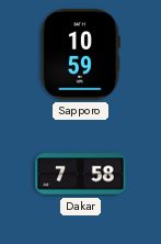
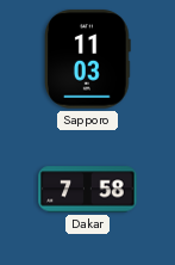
Sapporo: 10:59 -> 11:03 (88, 60)
